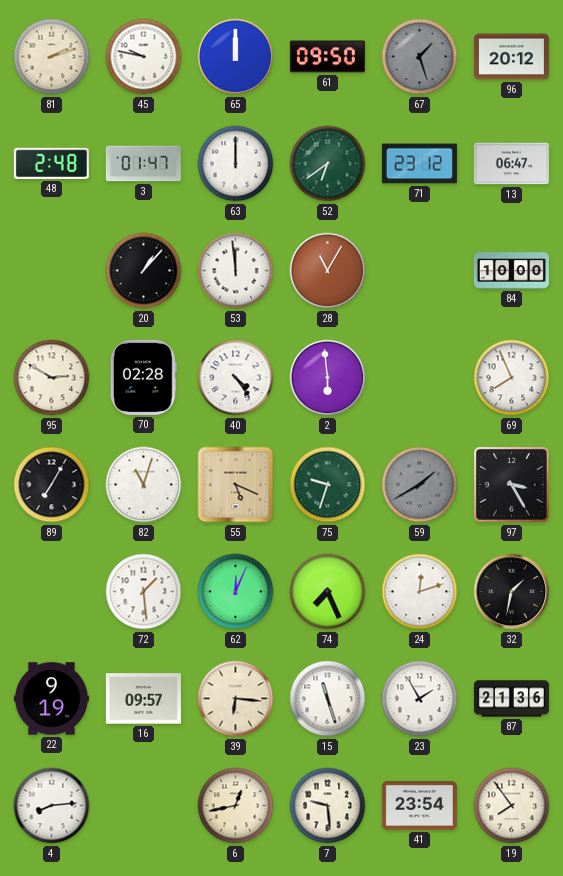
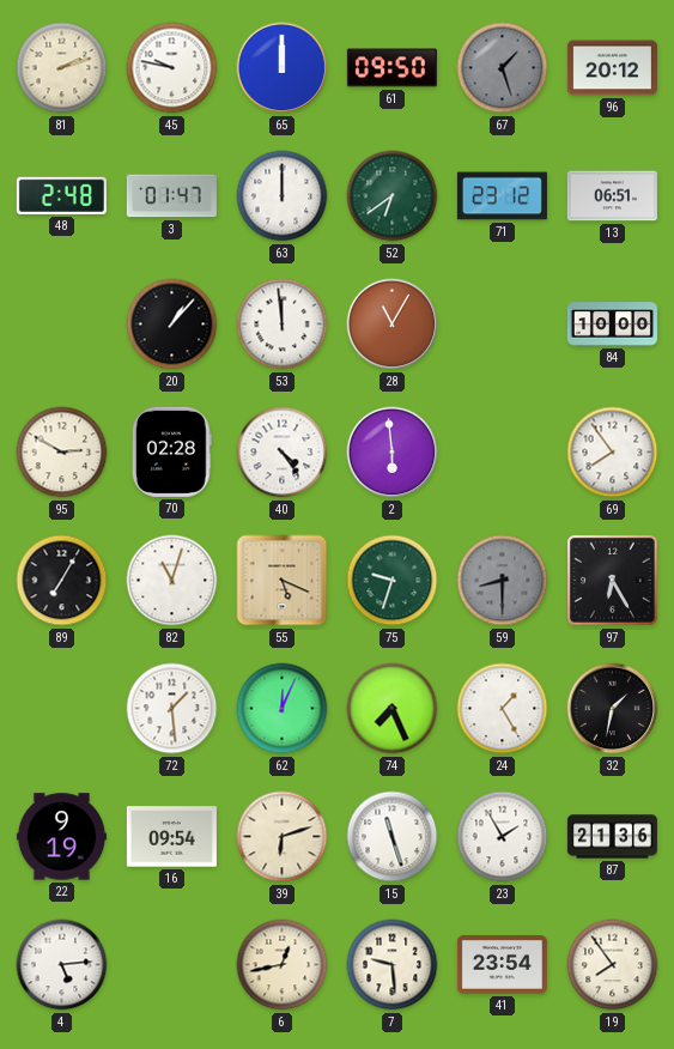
13: 06:47 -> 06:51 (612, 196)
69: 7:56 -> 7:54 (613, 453)
59: 1:40 -> 8:30 (503, 581)
97: 3:25 -> 6:25 (613, 581)
24: 12:12 -> 1:25 (503, 709)
16: 09:57 -> 09:54 (171, 837)
39: 6:16 -> 6:12 (283, 837)
4: 8:14 -> 5:14 (62, 965)
